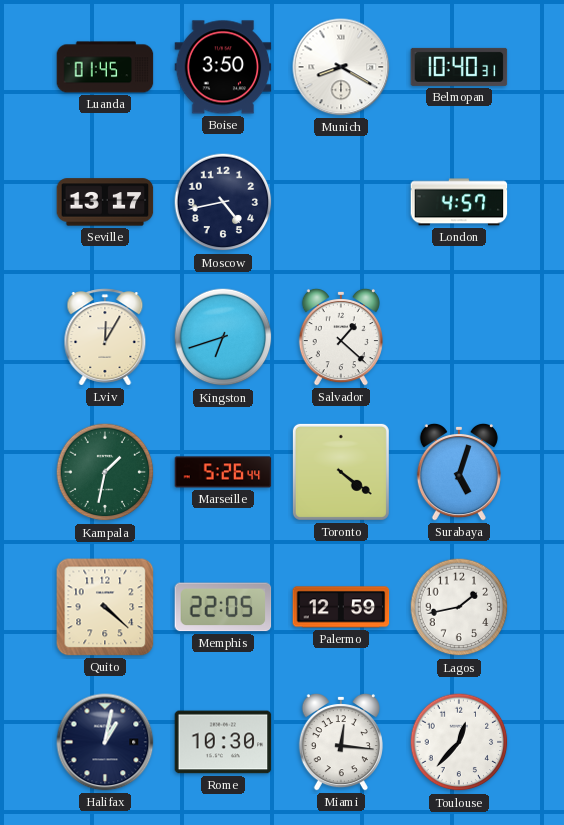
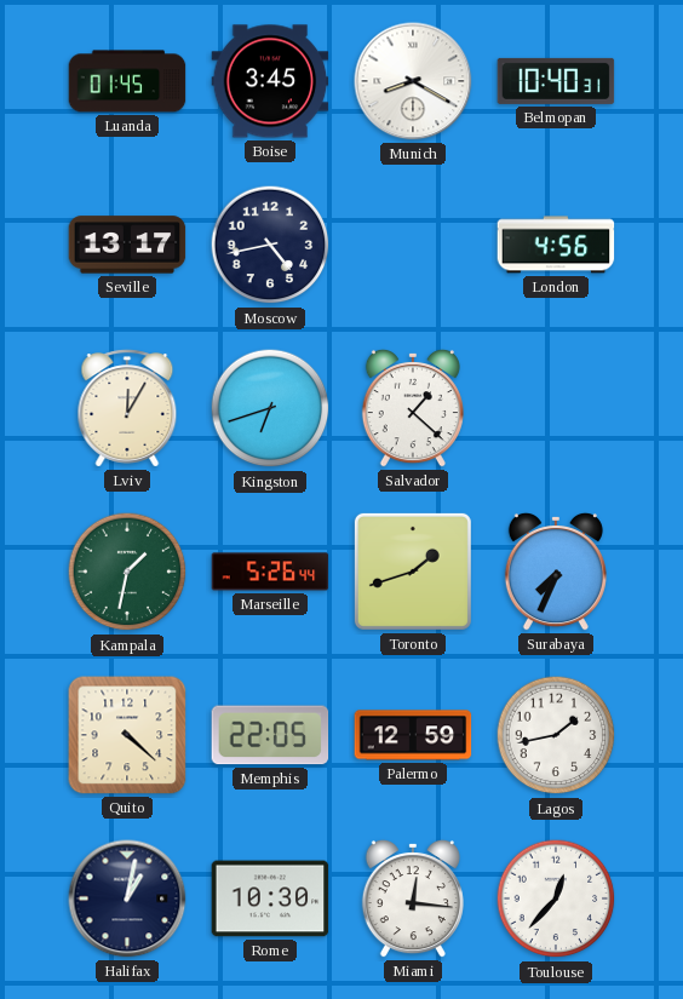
Boise: 3:50 -> 3:45 (270, 81)
London: 4:57 -> 4:56 (556, 245)
Toronto: 4:21 -> 1:42 (413, 572)
Surabaya: 5:03 -> 7:34 (556, 572)
